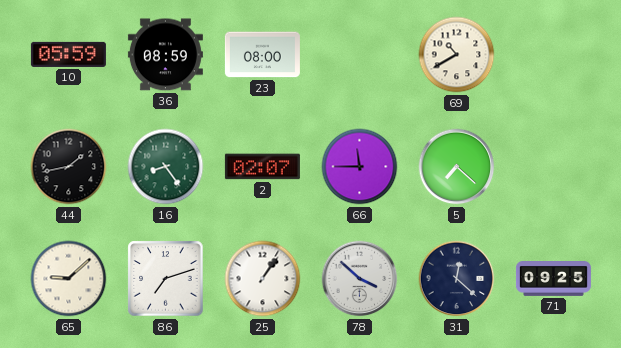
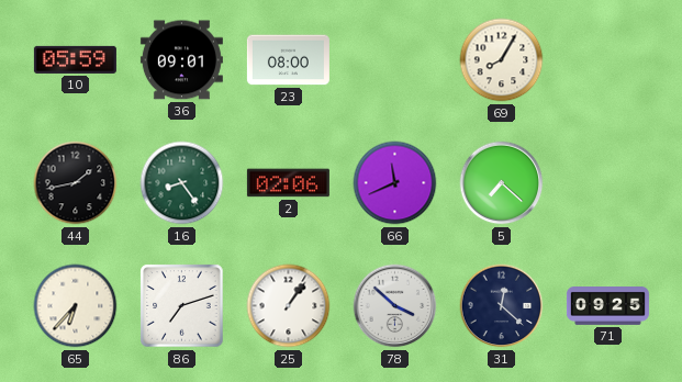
36: 08:59 -> 09:01 (181, 60)
69: 10:40 -> 8:05 (502, 60)
2: 02:07 -> 02:06 (288, 183)
66: 11:45 -> 11:41 (395, 183)
65: 9:08 -> 6:37 (76, 306)
